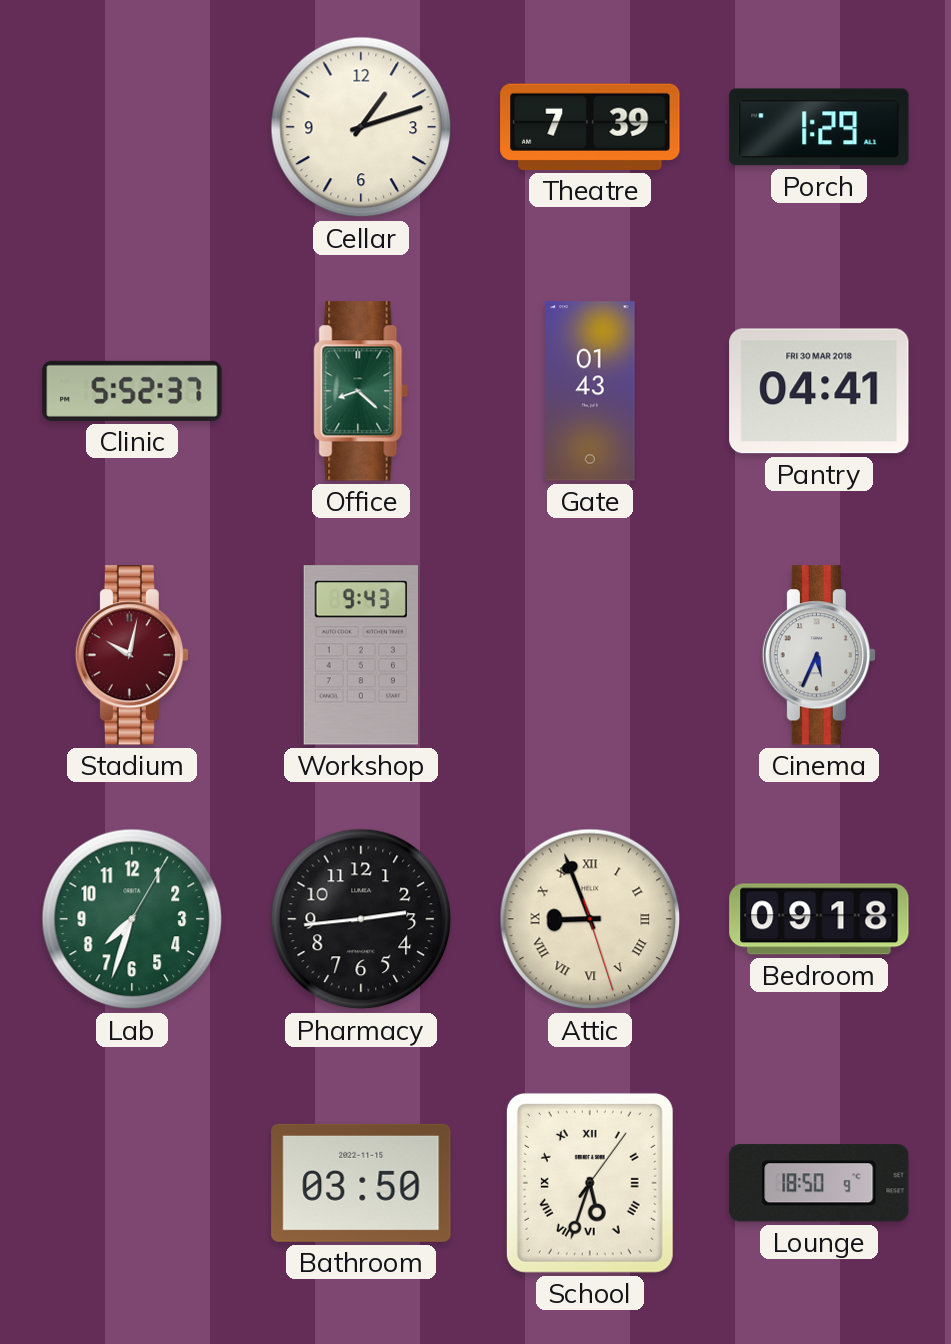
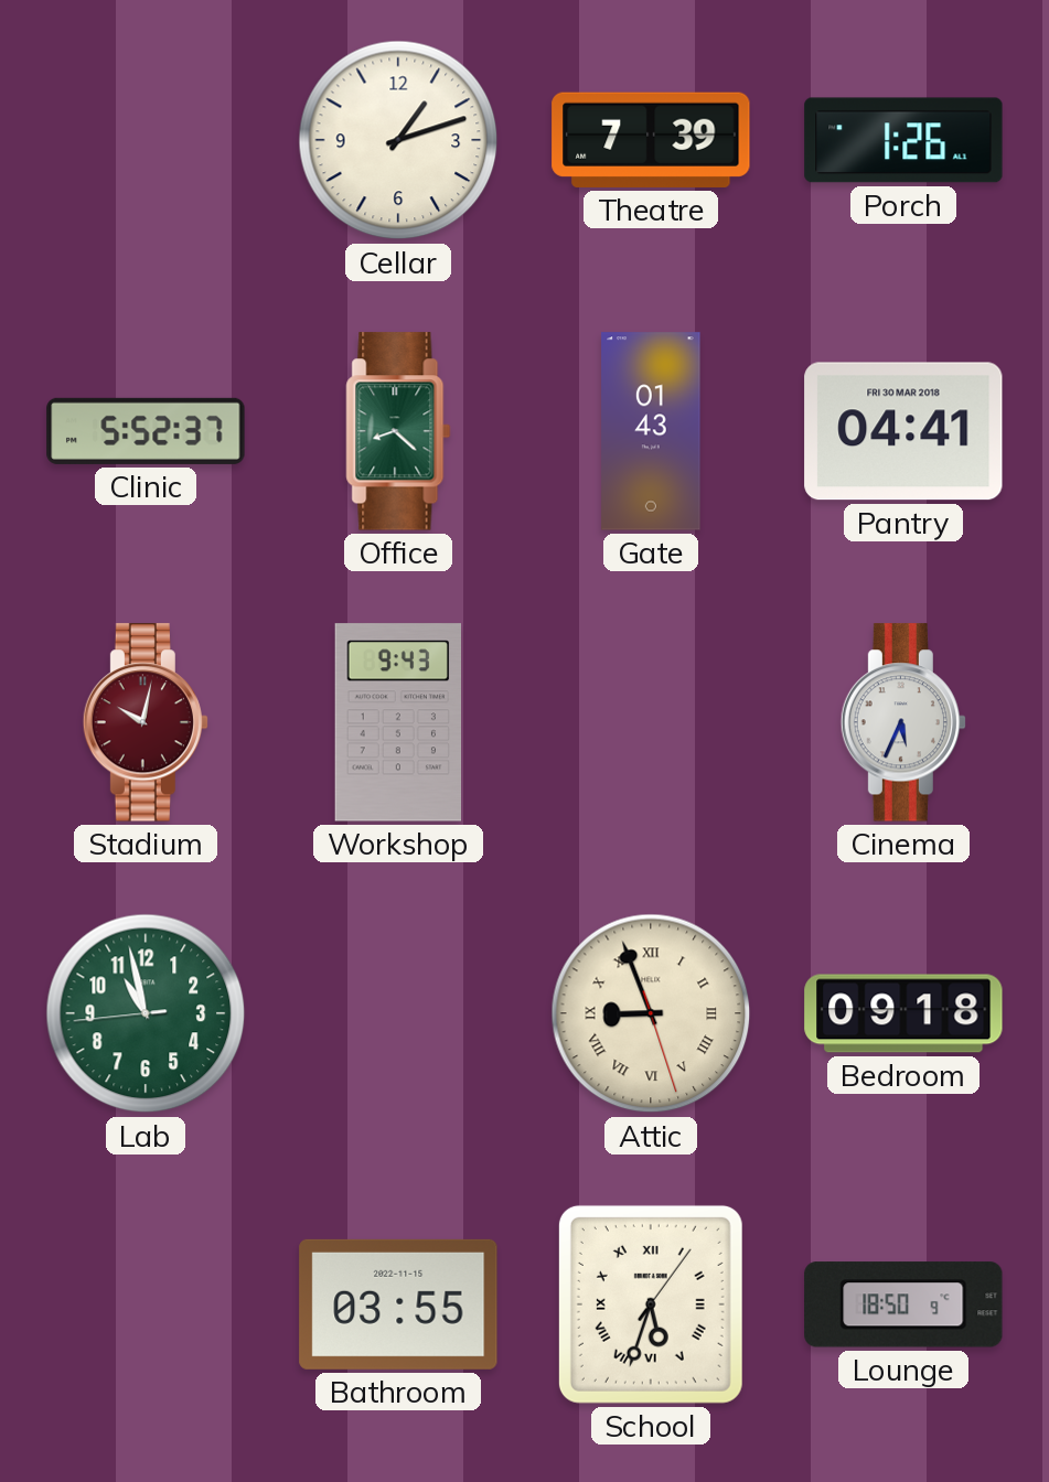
Porch: 1:29 -> 1:26 (903, 140)
Lab: 7:33 -> 10:57 (146, 1013)
Pharmacy: 2:44 -> none (361, 919)
Bathroom: 03:50 -> 03:55 (398, 1304)
